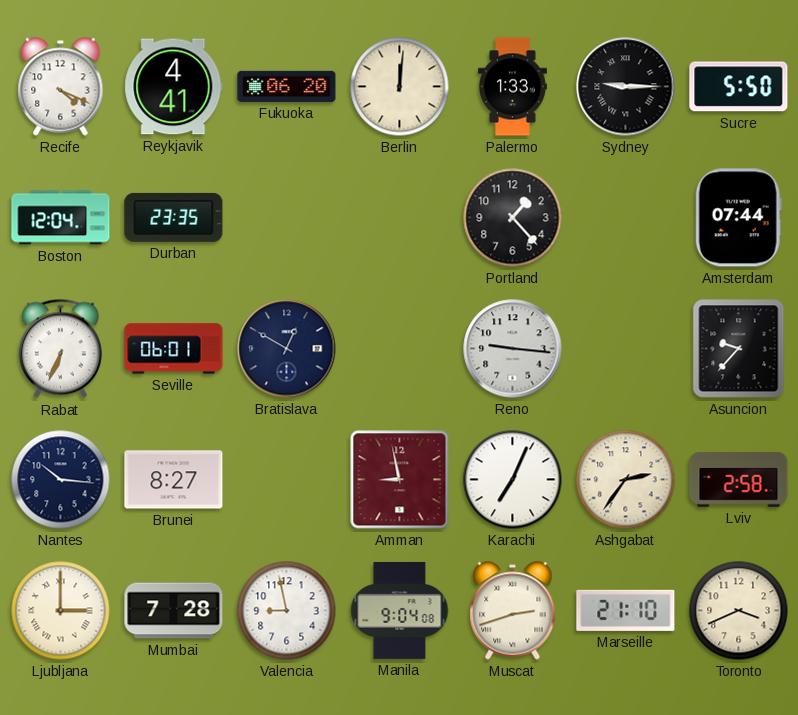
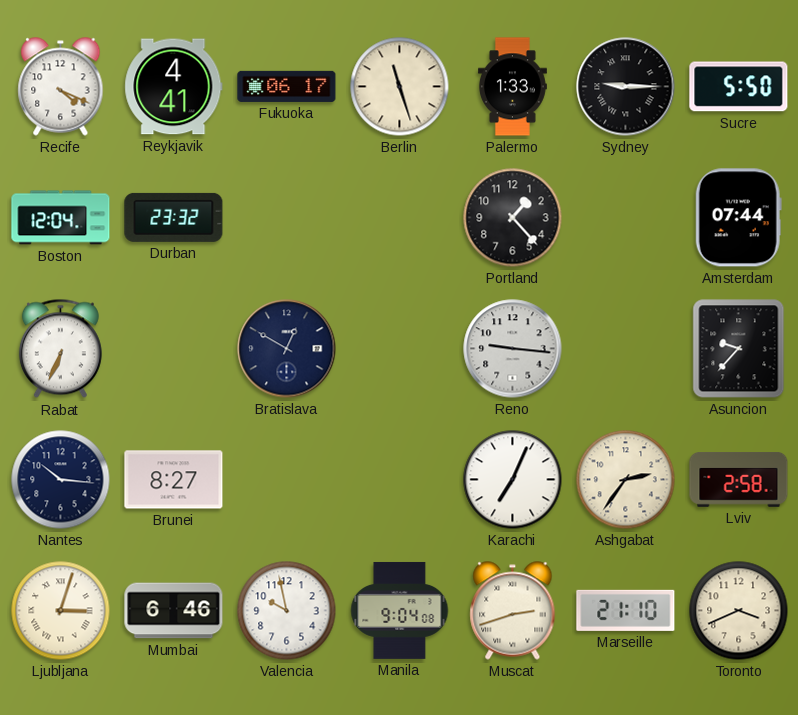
Fukuoka: 06:20 -> 06:17 (287, 86)
Berlin: 12:01 -> 11:27 (400, 87)
Durban: 23:35 -> 23:32 (174, 217)
Seville: 06:01 -> none (174, 349)
Amman: 8:58 -> none (400, 480)
Ljubljana: 3:00 -> 3:03 (61, 611)
Mumbai: 7:28 -> 6:46 (174, 611)
Valencia: 8:58 -> 9:58 (287, 611)
